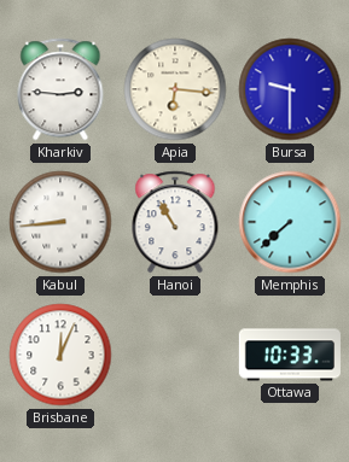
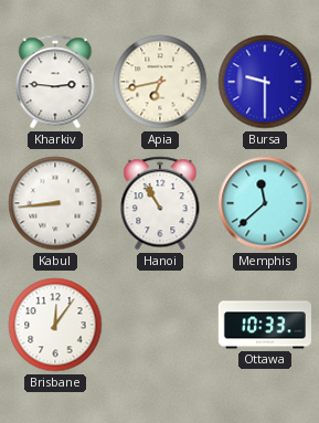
Apia: 6:16 -> 6:43 (160, 82)
Memphis: 7:38 -> 11:38 (265, 203)
Brisbane: 12:04 -> 12:06 (55, 325)
